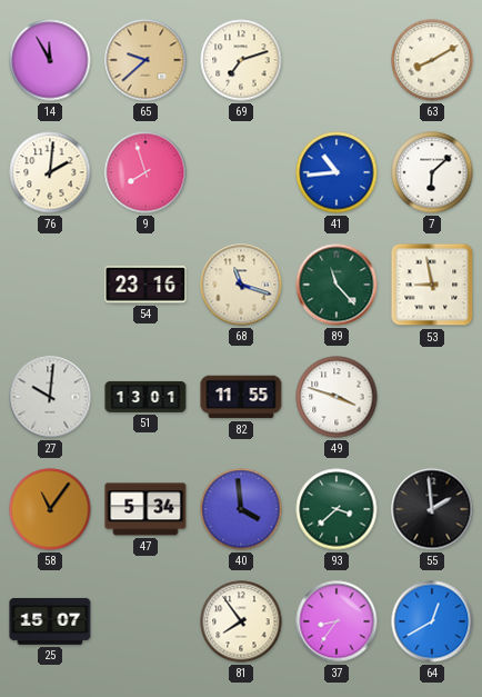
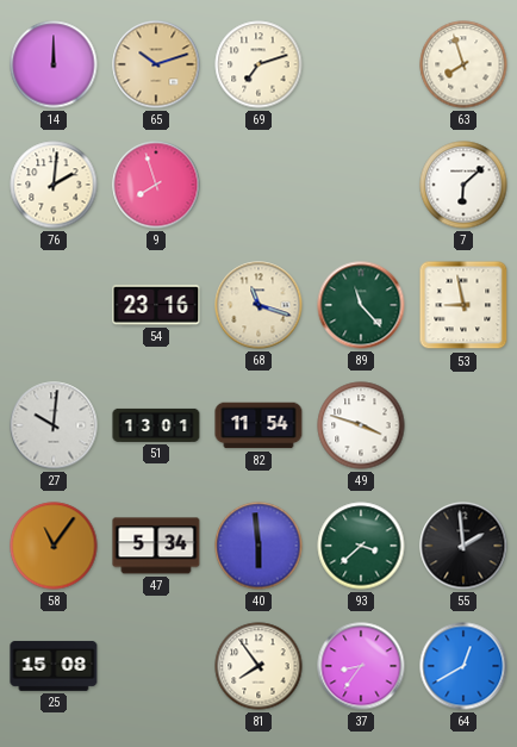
14: 11:55 -> 12:00 (54, 64)
65: 9:38 -> 10:12 (156, 64)
63: 8:10 -> 7:57 (463, 64)
41: 10:44 -> none (337, 172)
82: 11:55 -> 11:54 (258, 425)
40: 3:59 -> 5:59 (258, 546)
25: 15:07 -> 15:08 (54, 666)
